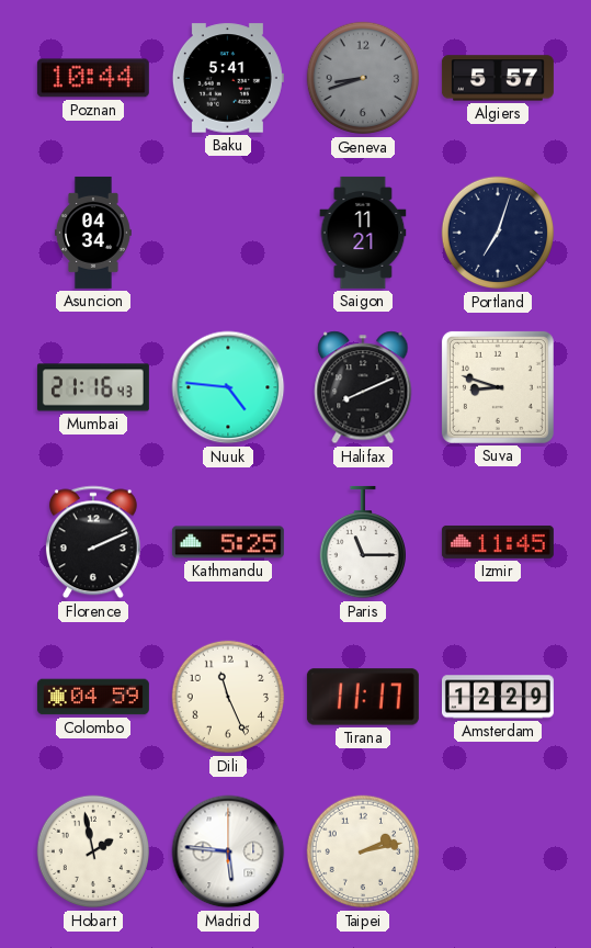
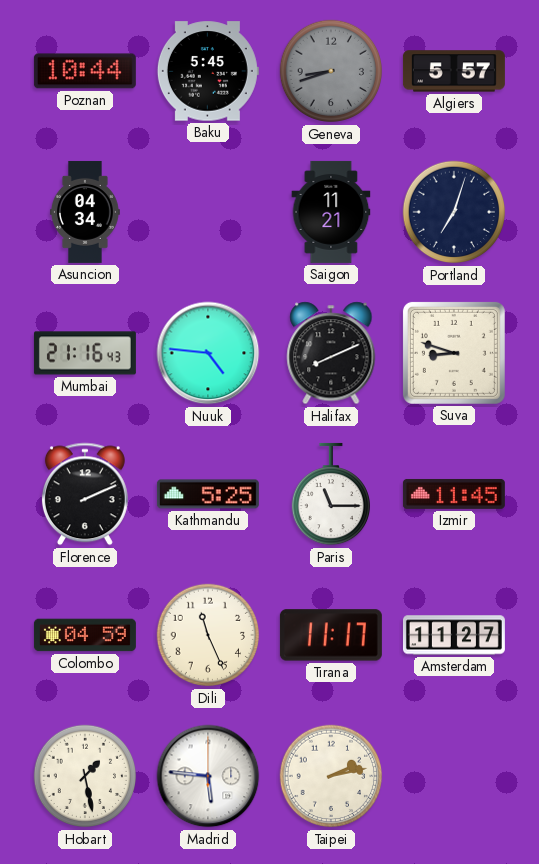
Baku: 5:41 -> 5:45 (208, 71)
Amsterdam: 12:29 -> 11:27 (454, 635)
Hobart: 1:58 -> 1:28 (85, 776)
